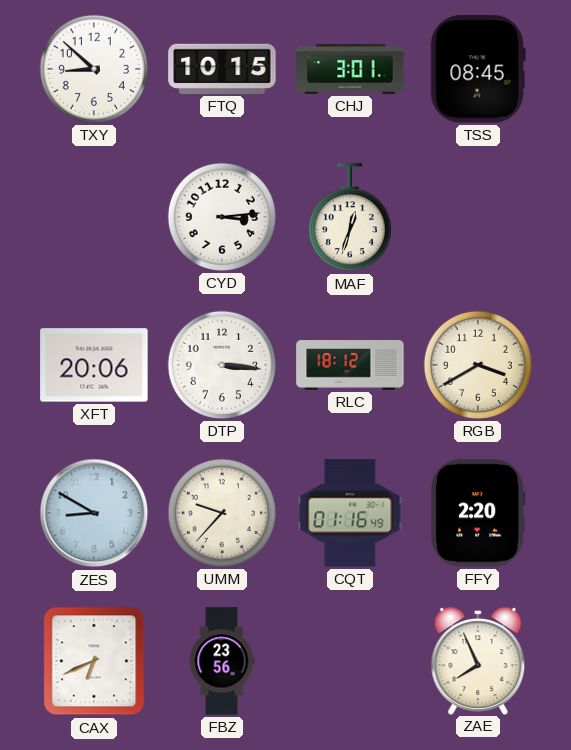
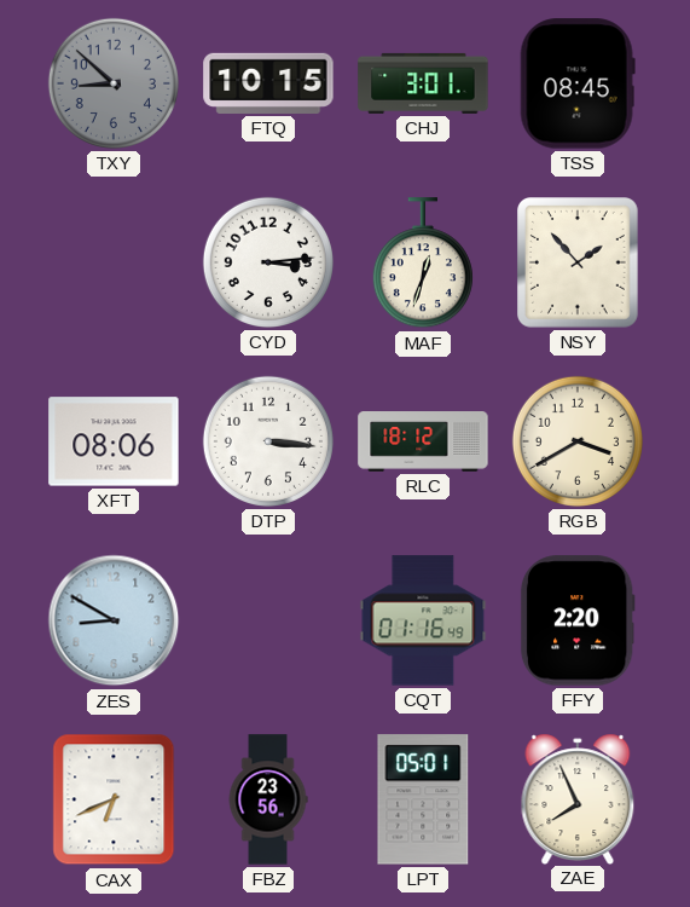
TXY dial: white -> grey (114, 83)
NSY: none -> 1:53 (579, 264)
XFT: 20:06 -> 08:06 (114, 441)
UMM: 9:37 -> none (222, 513)
LPT: none -> 05:01 (423, 799)
